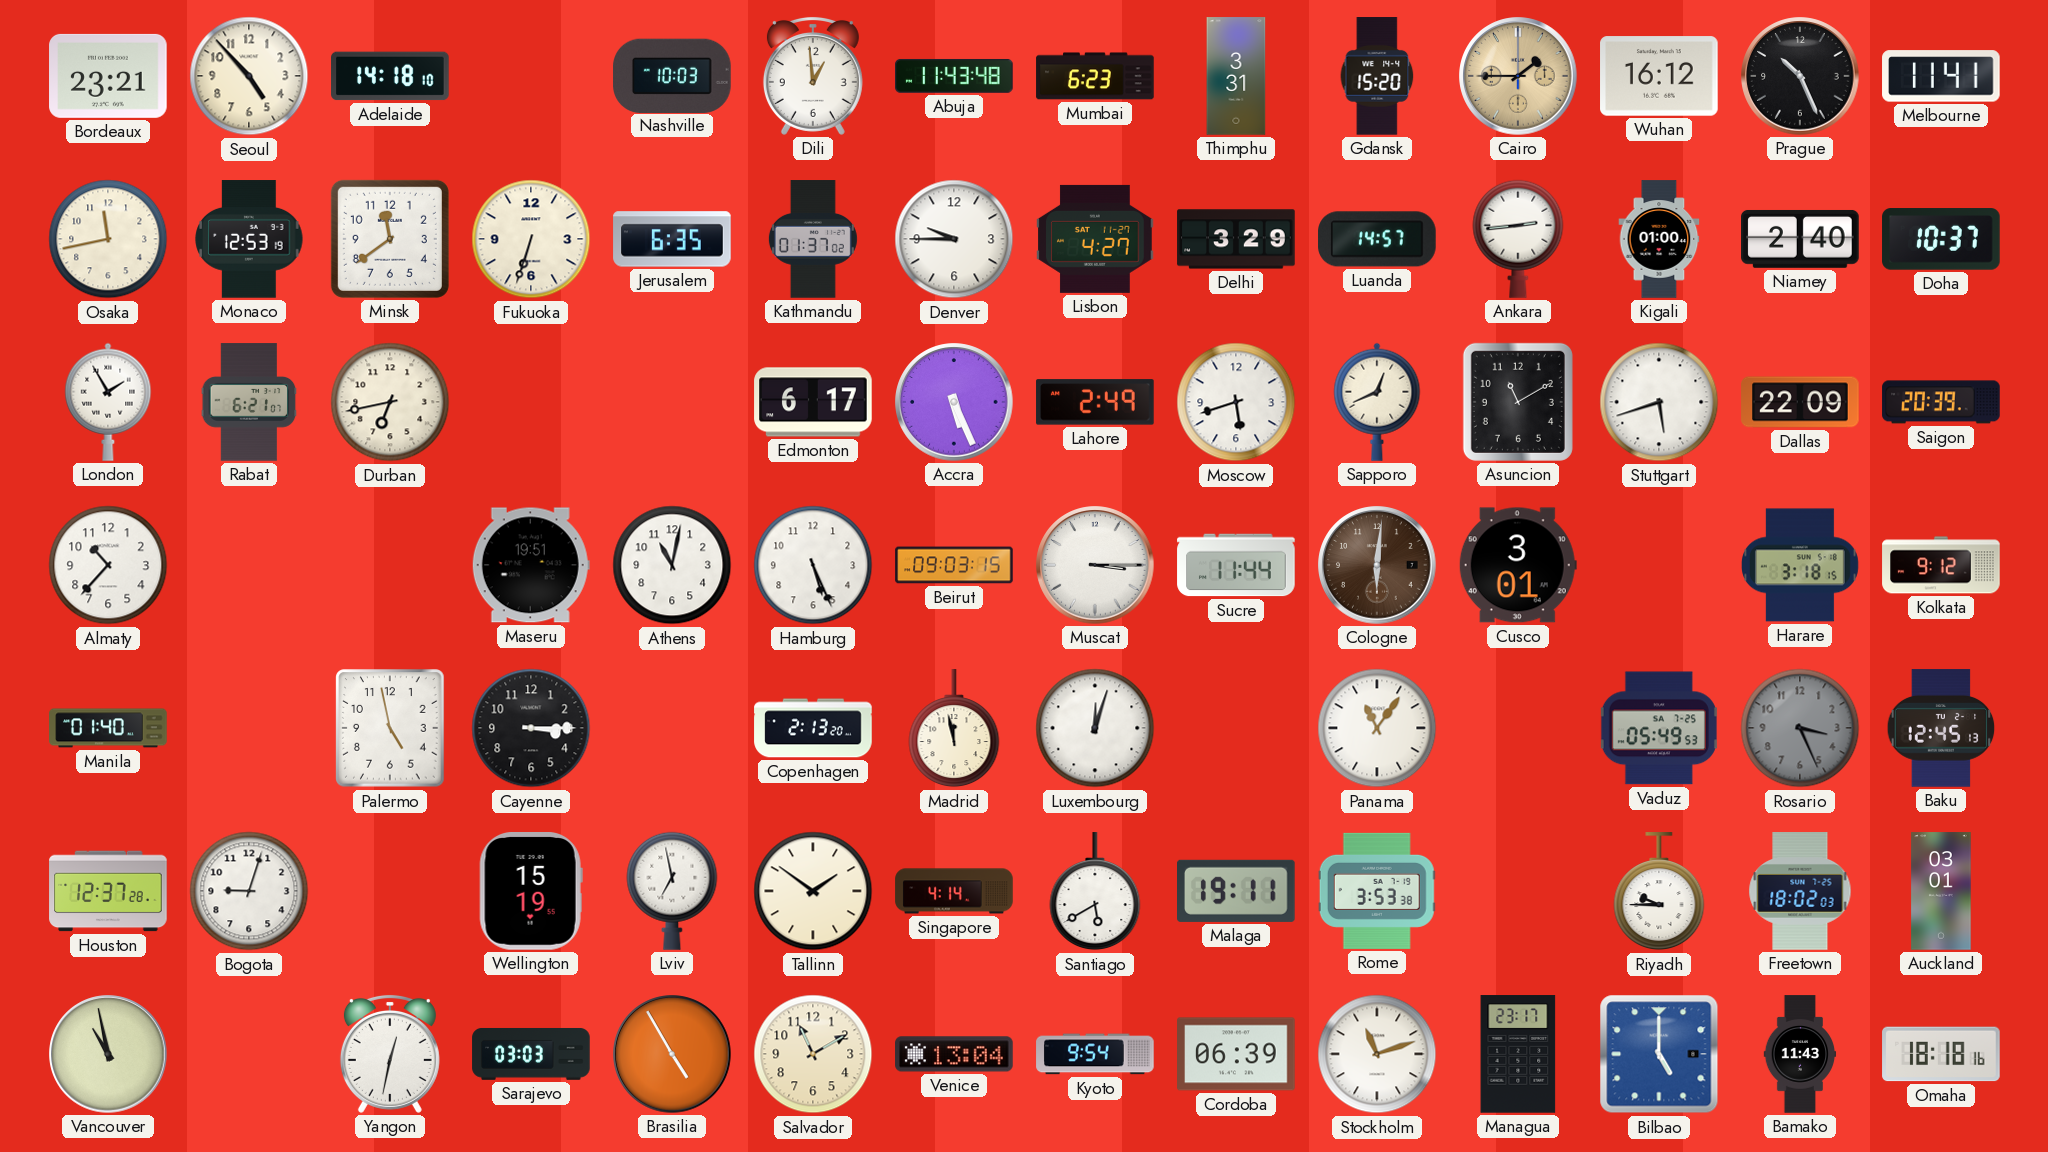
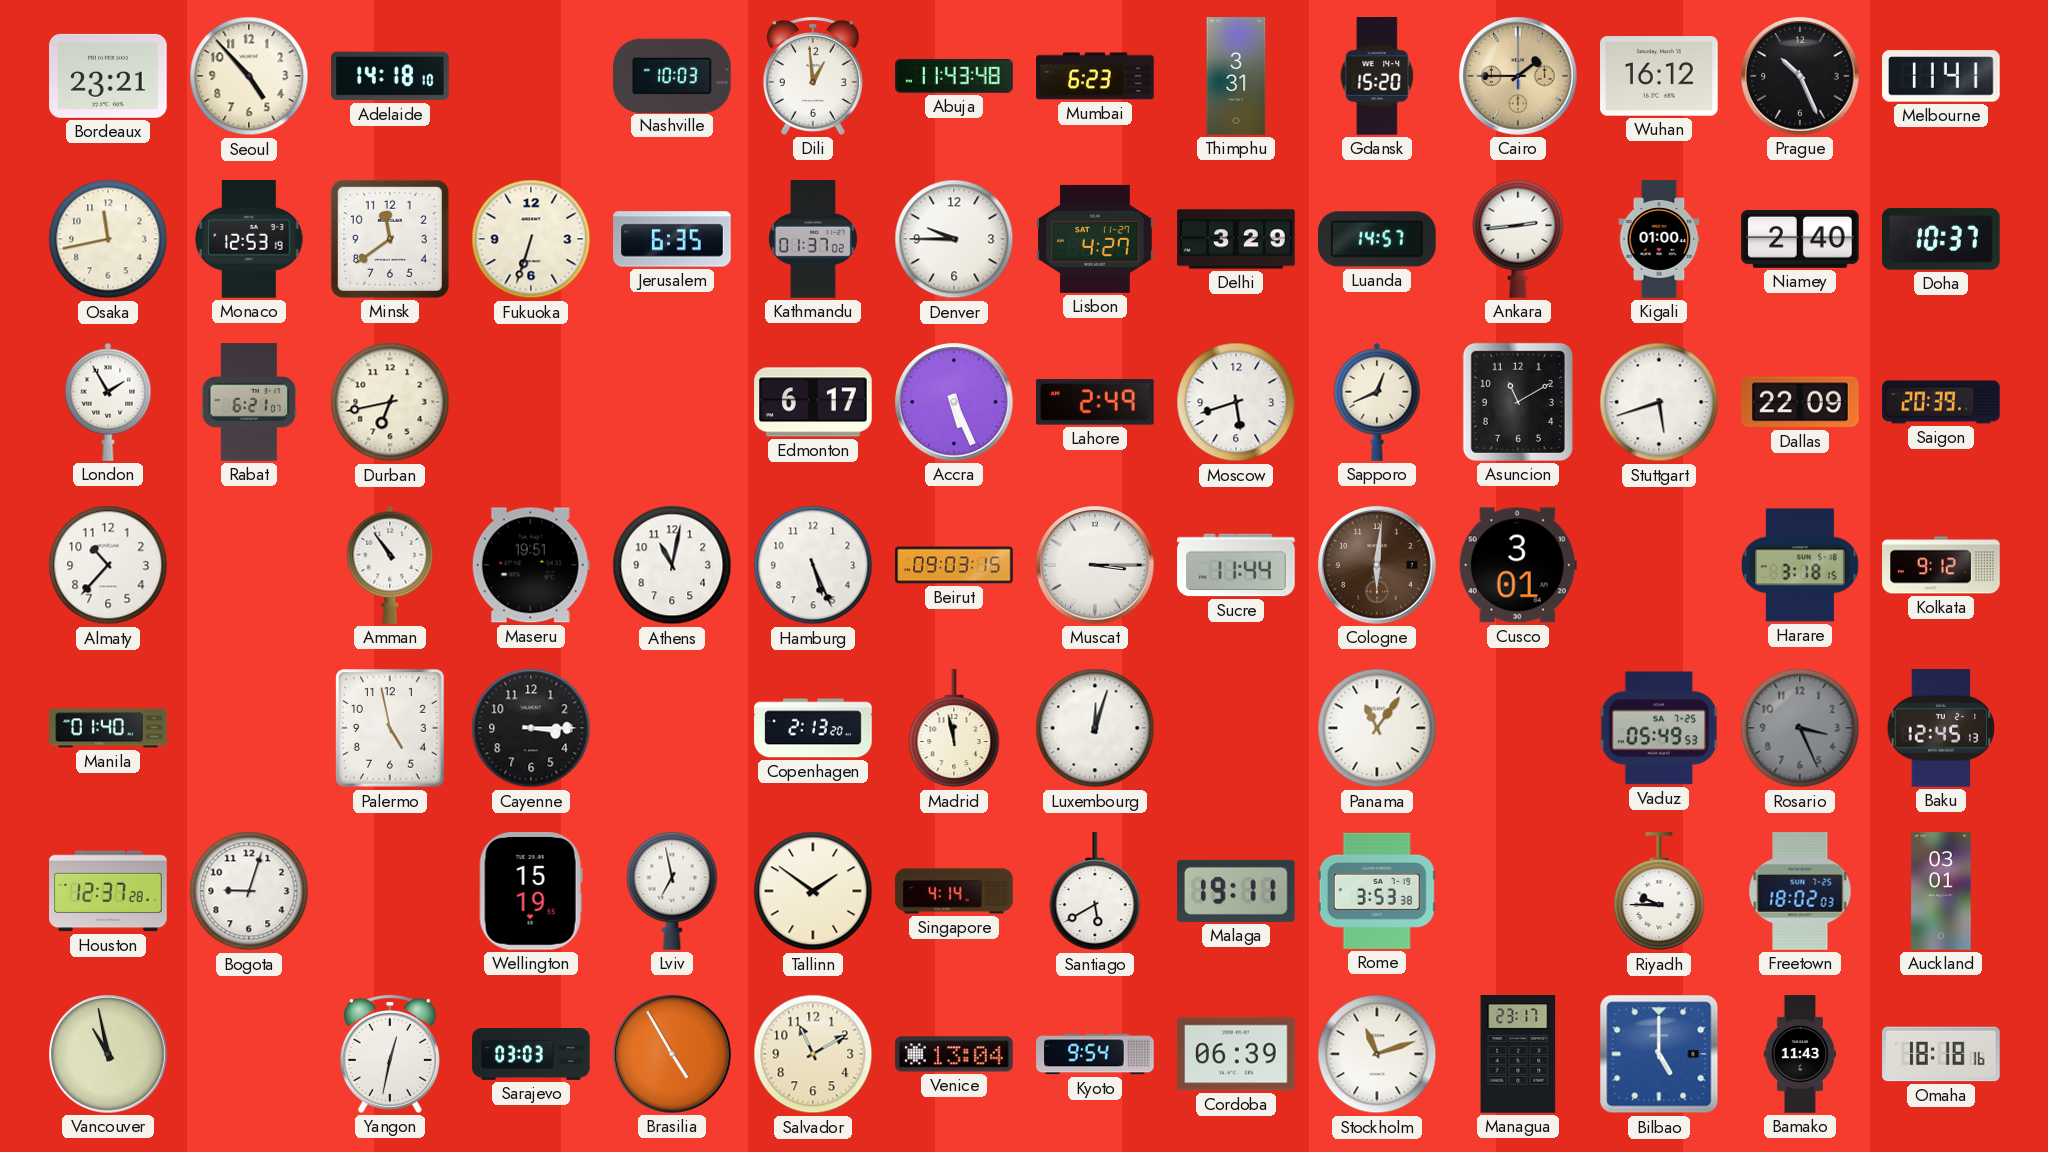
Amman: none -> 10:54 (390, 565)
